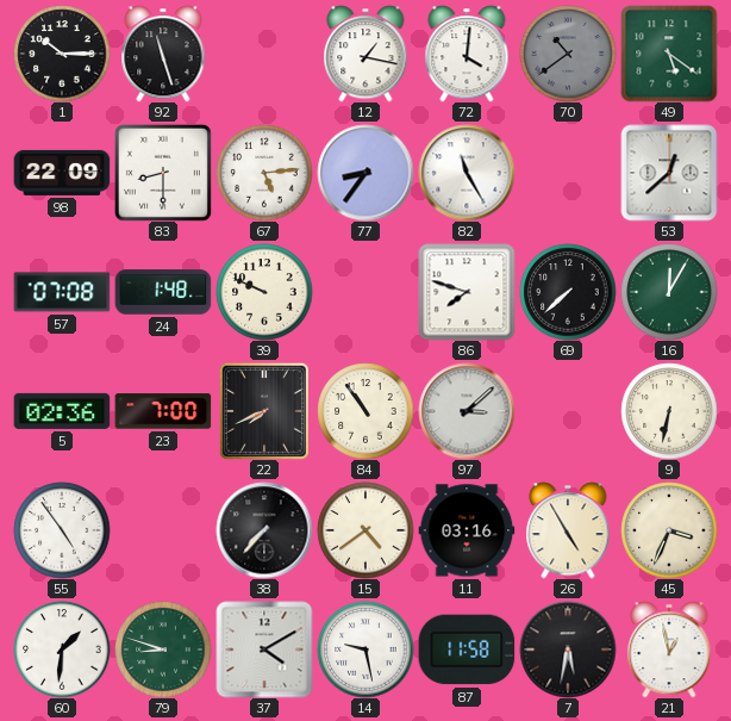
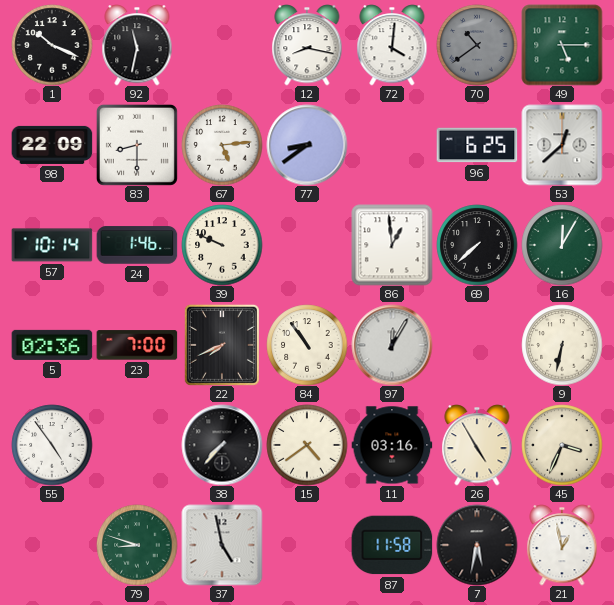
1: 10:15 -> 10:19 (52, 45)
92: 11:27 -> 11:32 (137, 45)
12: 1:17 -> 8:17 (307, 45)
49: 5:21 -> 5:15 (562, 45)
77: 8:36 -> 8:39 (307, 145)
82: 11:25 -> none (467, 173)
96: none -> 6:25 (477, 145)
57: 07:08 -> 10:14 (52, 245)
24: 1:48 -> 1:46 (137, 245)
86: 7:48 -> 12:59 (392, 245)
97: 3:08 -> 12:05 (392, 345)
60: 1:31 -> none (62, 649)
37: 4:10 -> 4:58 (222, 545)
14: 9:28 -> none (365, 649)
